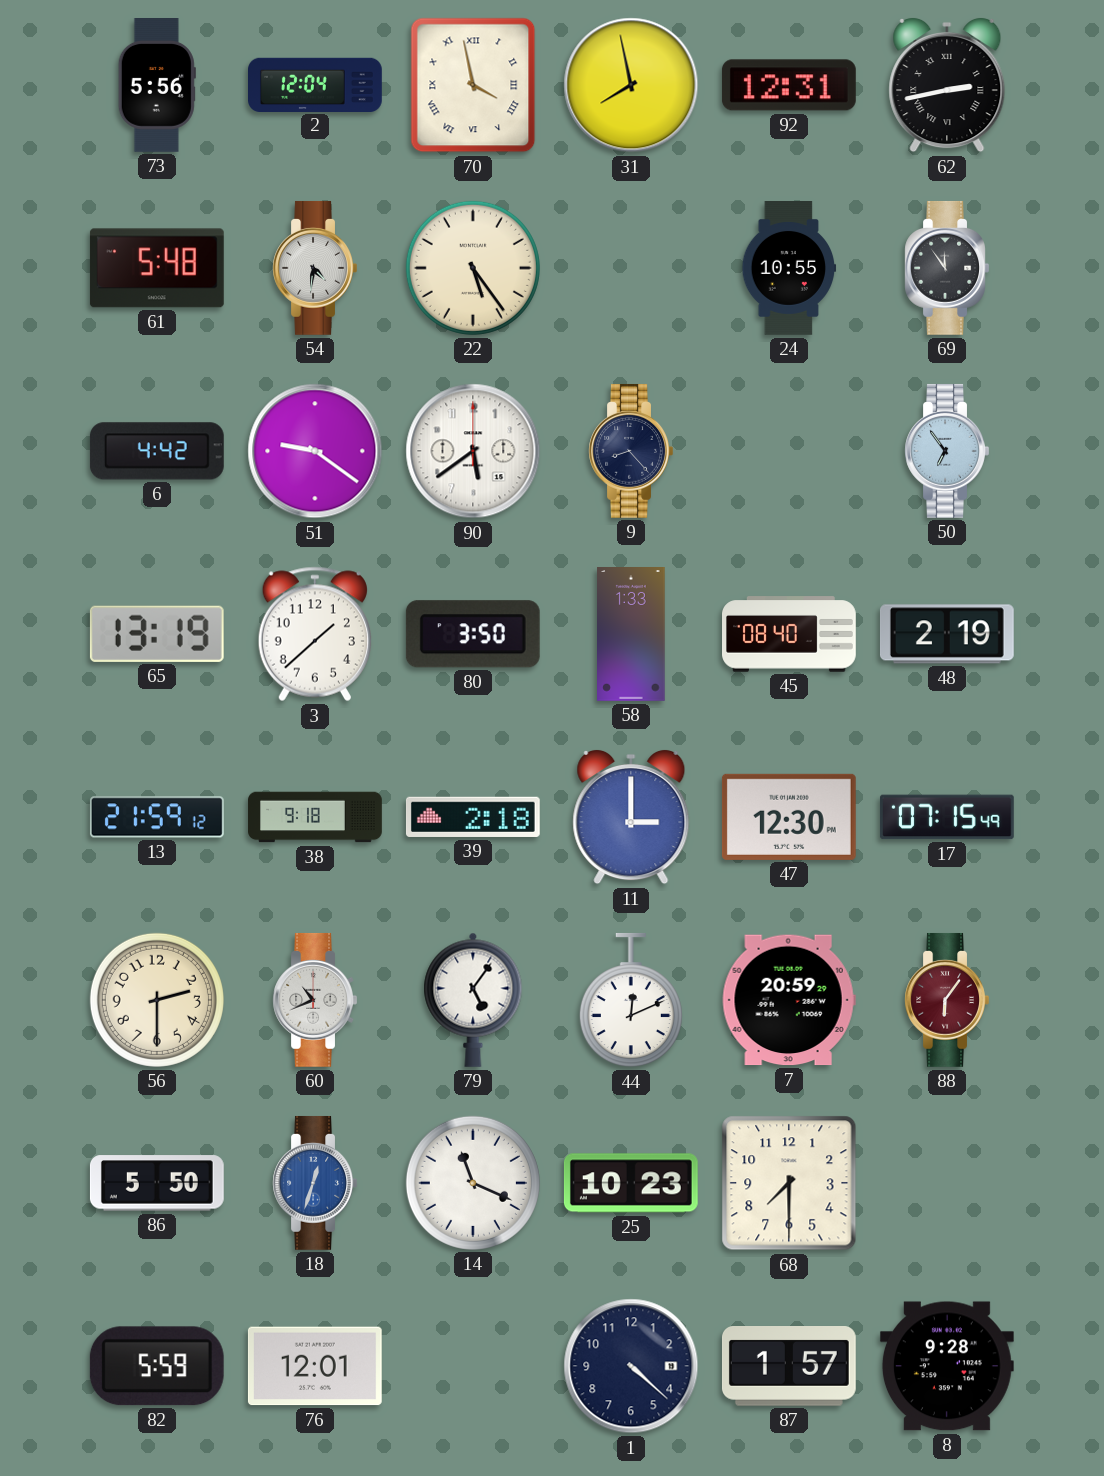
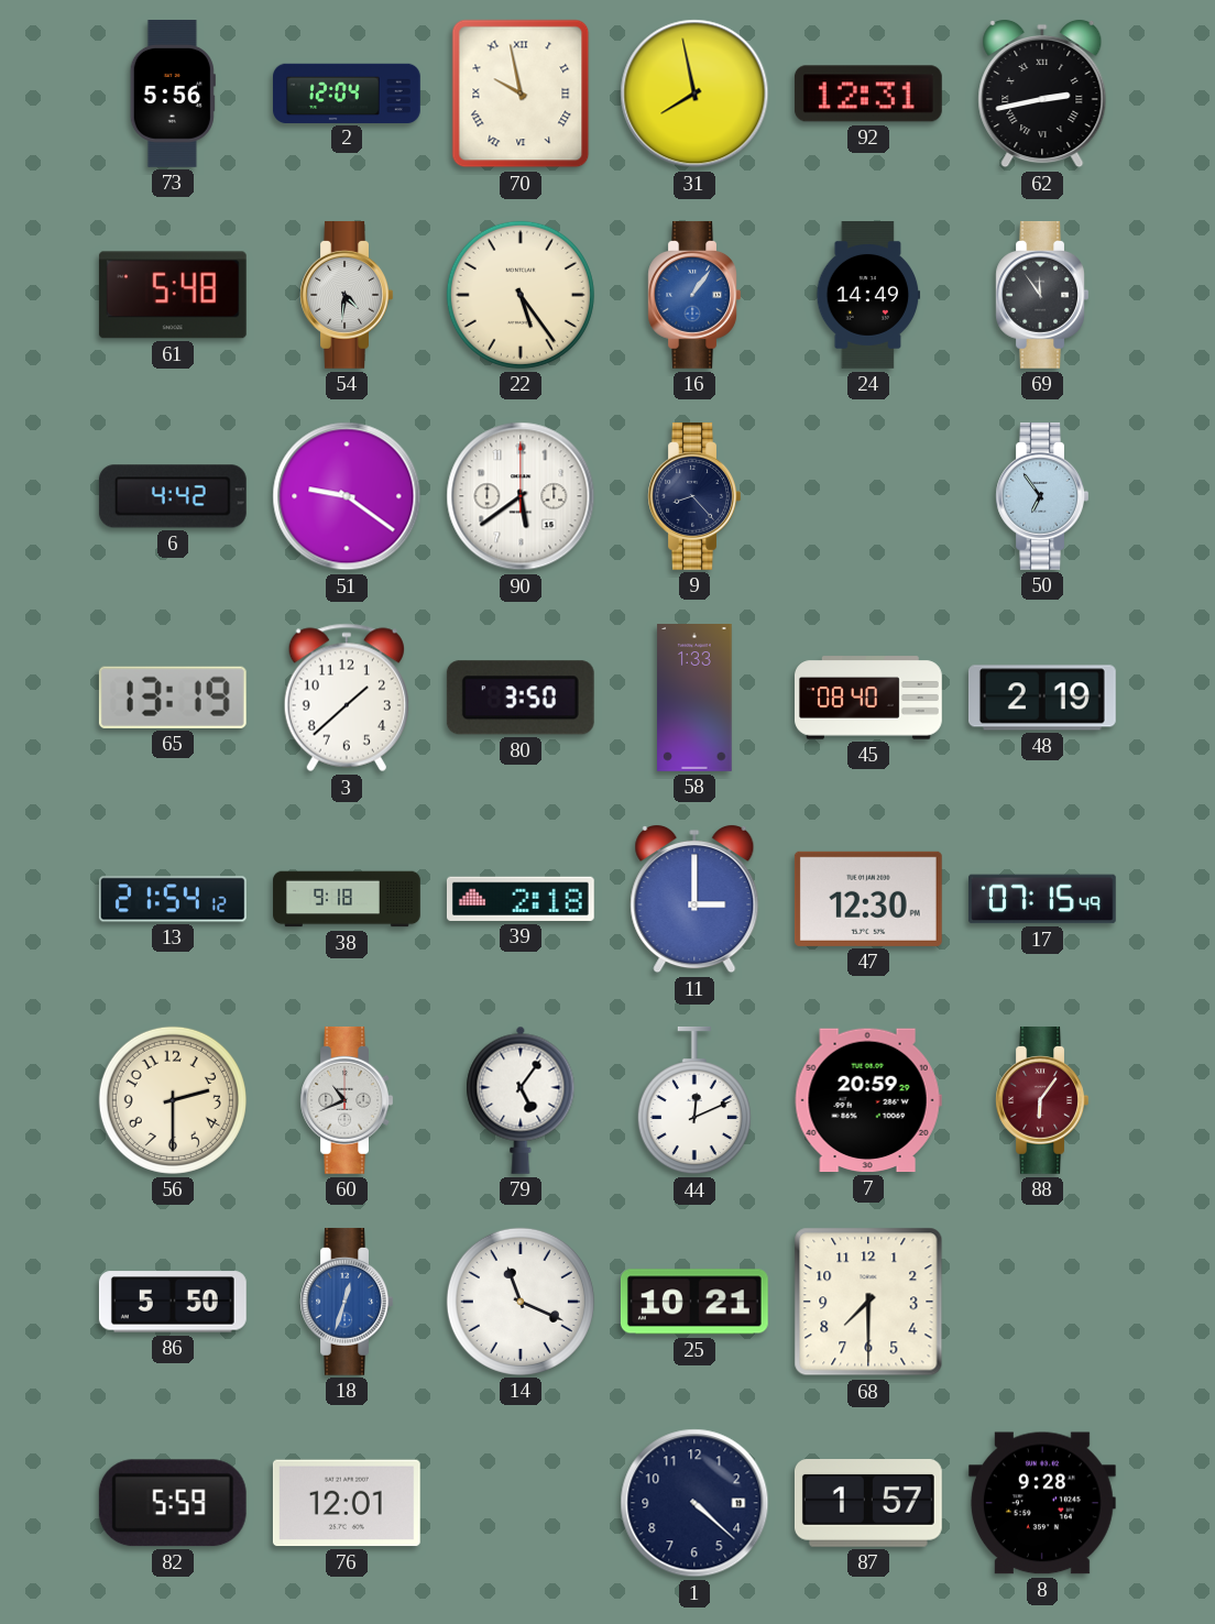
70: 3:58 -> 9:58 (521, 94)
16: none -> 1:06 (694, 295)
24: 10:55 -> 14:49 (868, 296)
13: 21:59 -> 21:54 (173, 899)
25: 10:23 -> 10:21 (694, 1302)
